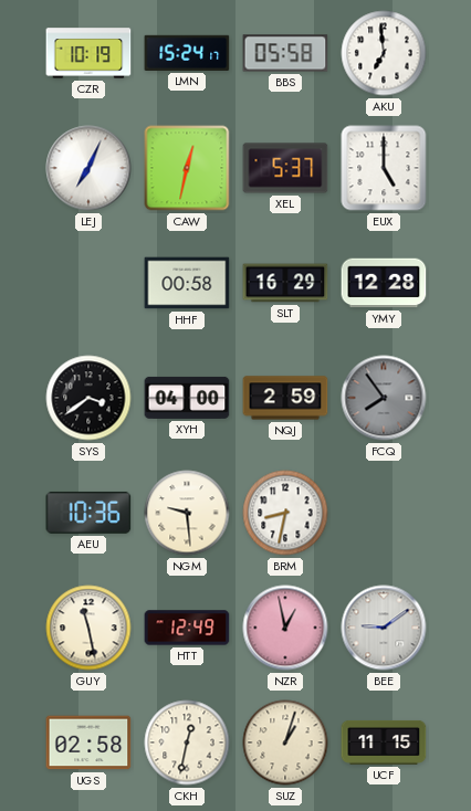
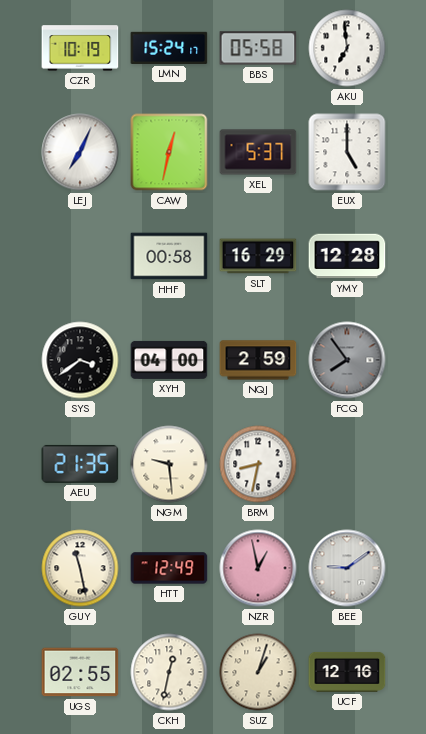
AEU: 10:36 -> 21:35 (80, 464)
UGS: 02:58 -> 02:55 (80, 672)
UCF: 11:15 -> 12:16 (347, 672)
